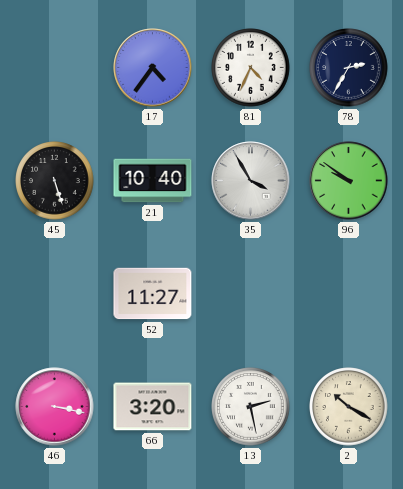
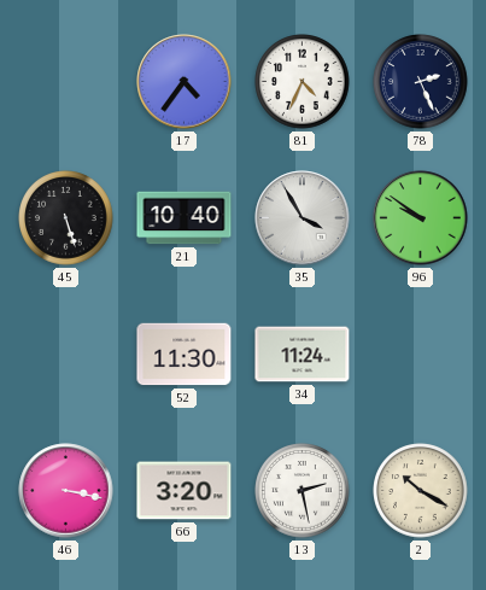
78: 2:35 -> 2:26 (421, 82)
52: 11:27 -> 11:30 (185, 355)
34: none -> 11:24 (303, 355)
